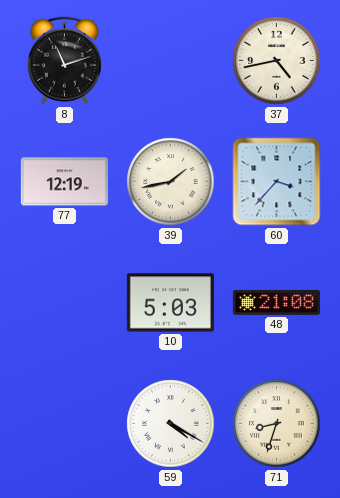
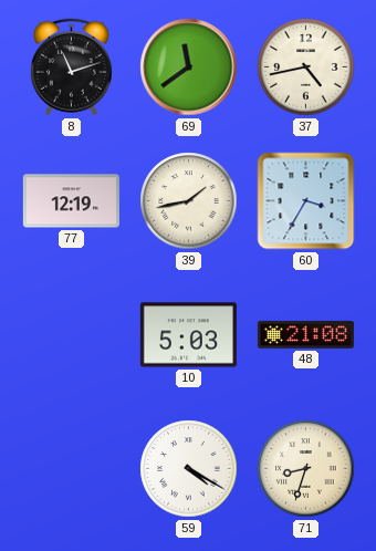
69: none -> 11:39 (189, 67)
60: 3:37 -> 3:35 (306, 201)
